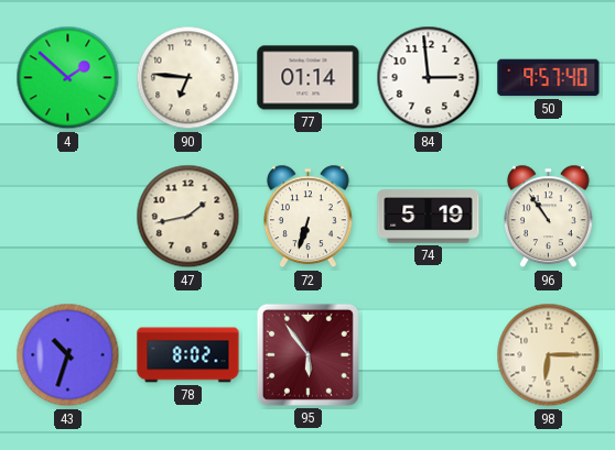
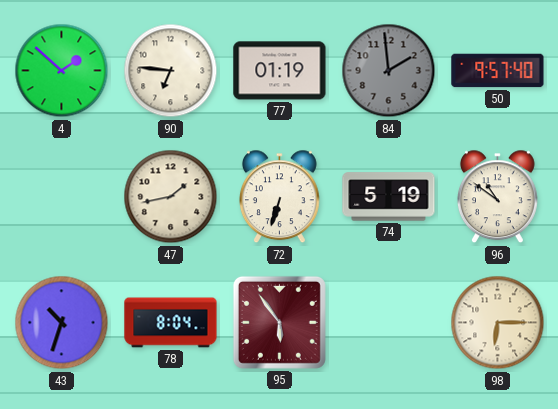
77: 01:14 -> 01:19 (280, 71)
84: 2:59 -> 1:59 (389, 71)
84 dial: white -> grey (389, 71)
96: 10:54 -> 10:51 (497, 197)
78: 8:02 -> 8:04 (171, 323)
